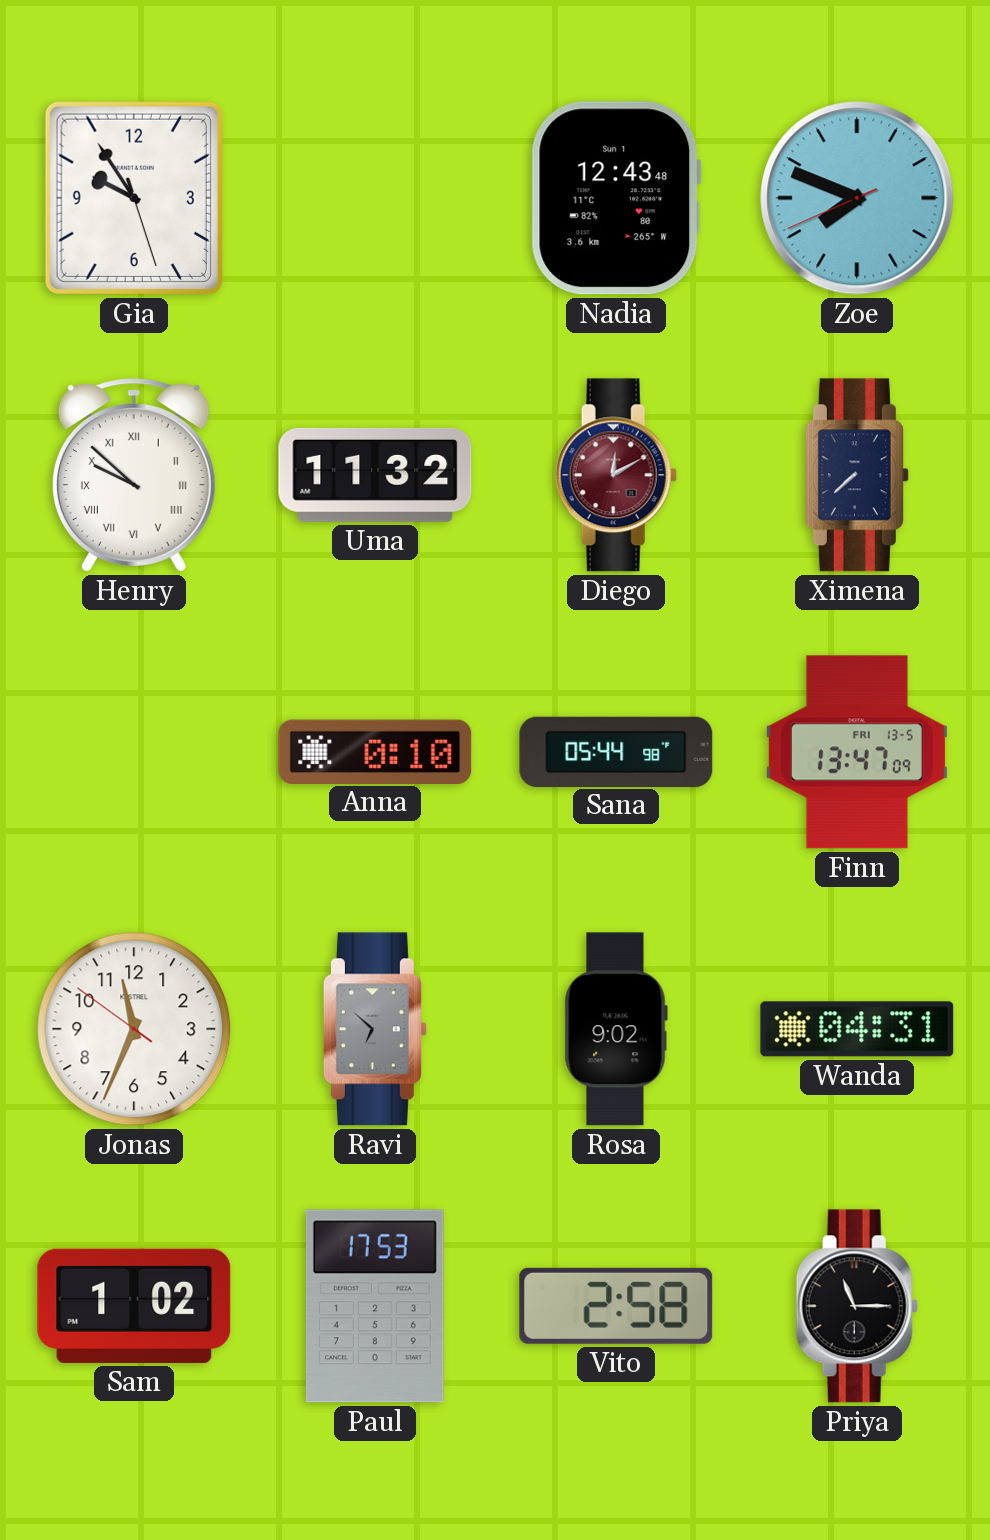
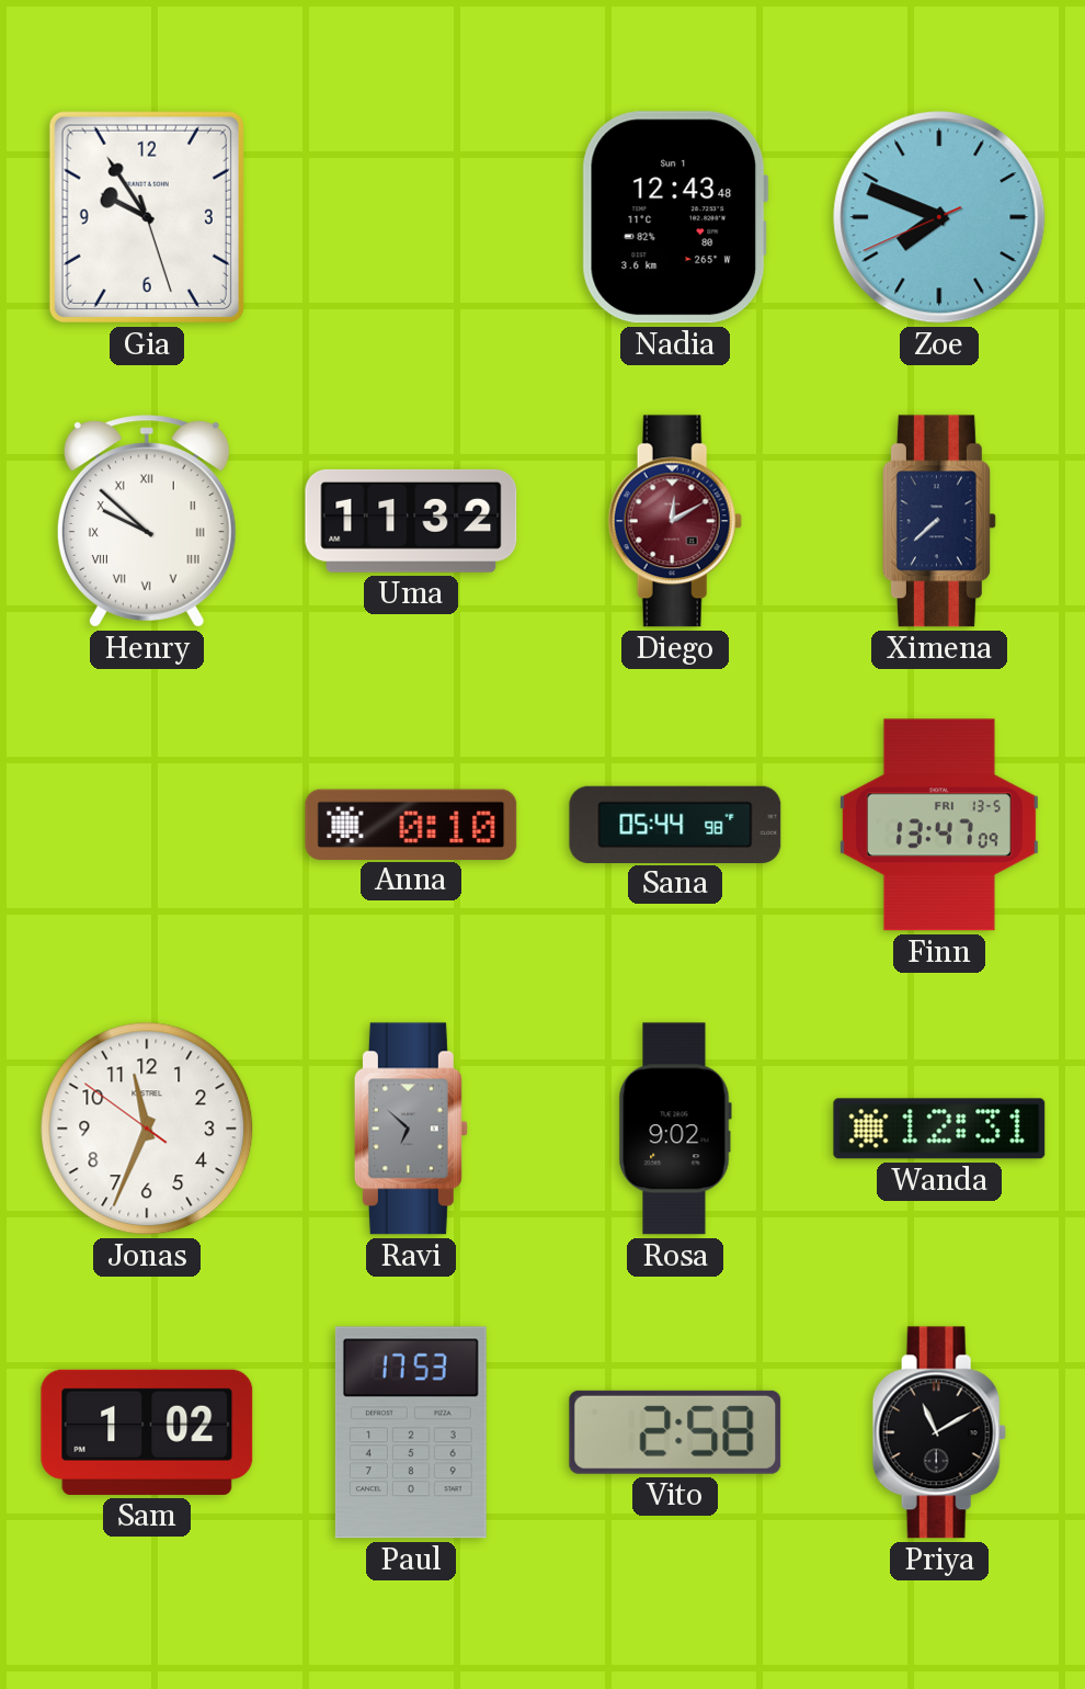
Wanda: 04:31 -> 12:31 (939, 1129)
Priya: 11:15 -> 11:10 (939, 1432)
